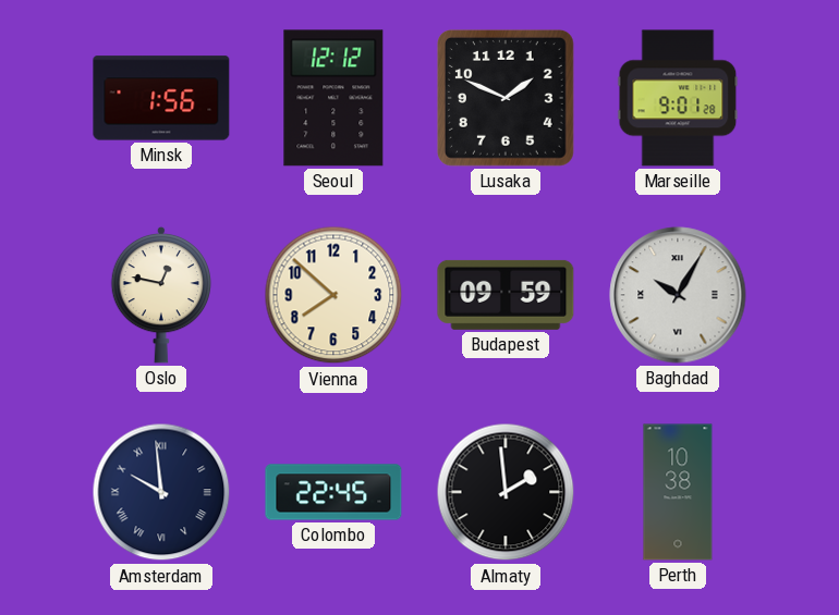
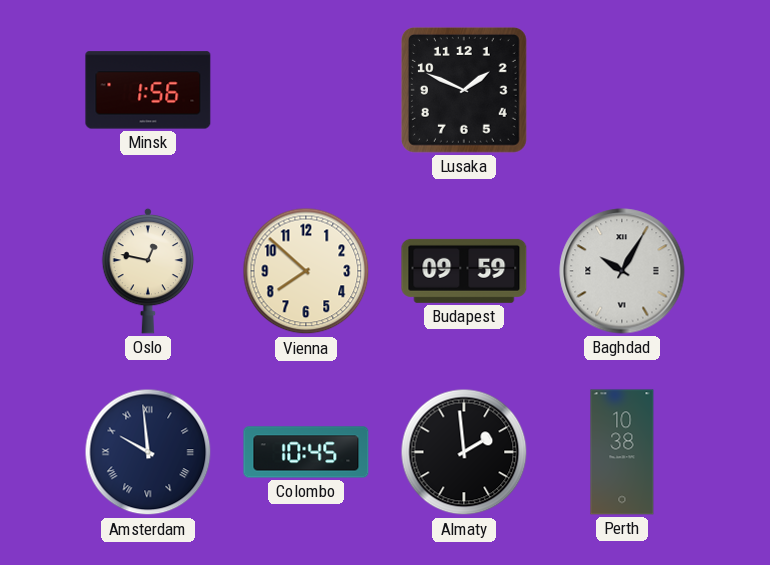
Seoul: 12:12 -> none (333, 98)
Marseille: 9:01 -> none (678, 98)
Colombo: 22:45 -> 10:45 (306, 452)
